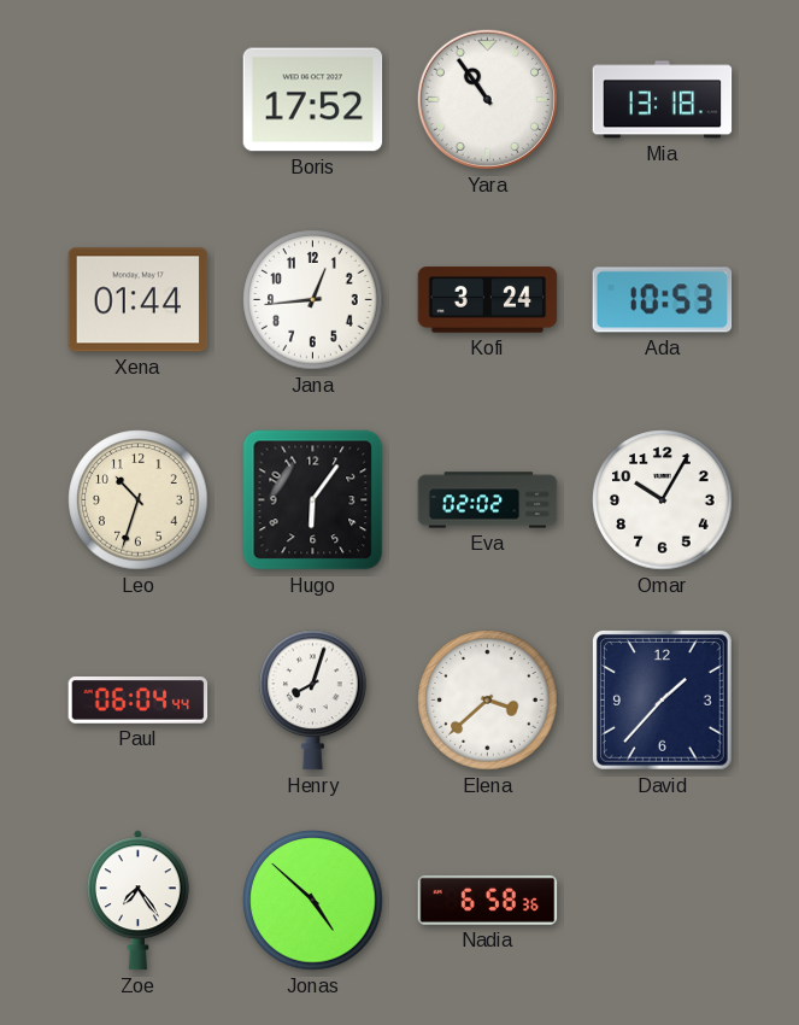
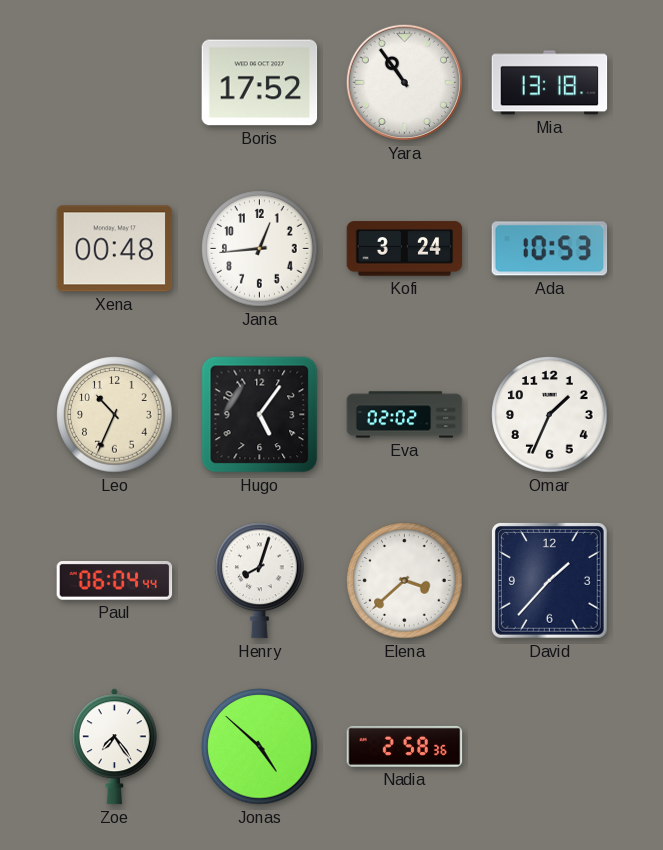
Xena: 01:44 -> 00:48 (115, 249)
Leo: 10:33 -> 10:34 (115, 415)
Hugo: 6:06 -> 5:06 (260, 415)
Omar: 10:05 -> 1:34 (550, 415)
Nadia: 6:58 -> 2:58 (405, 746)
